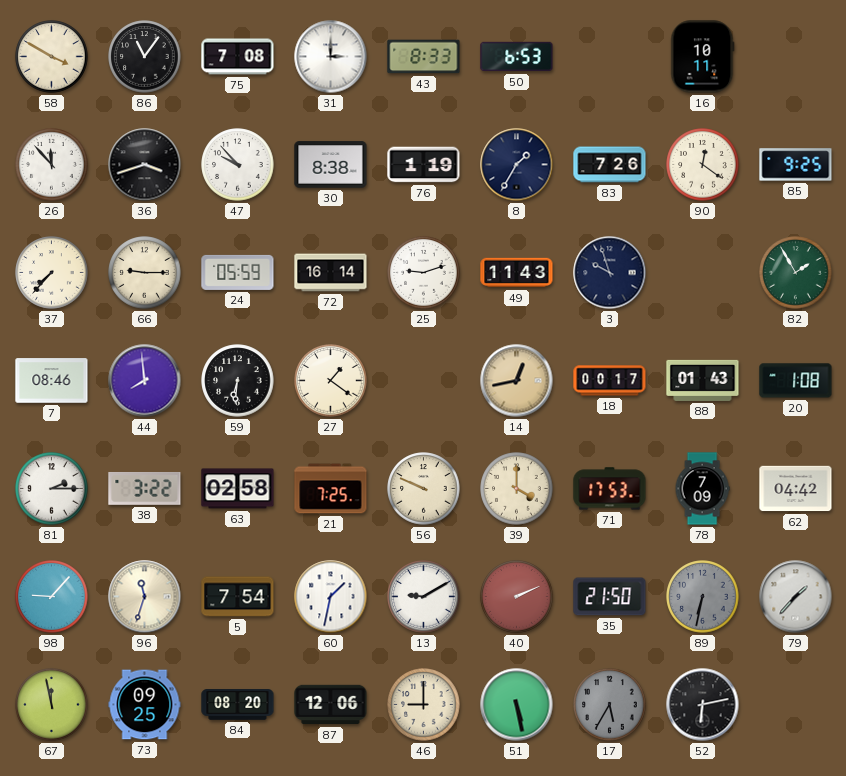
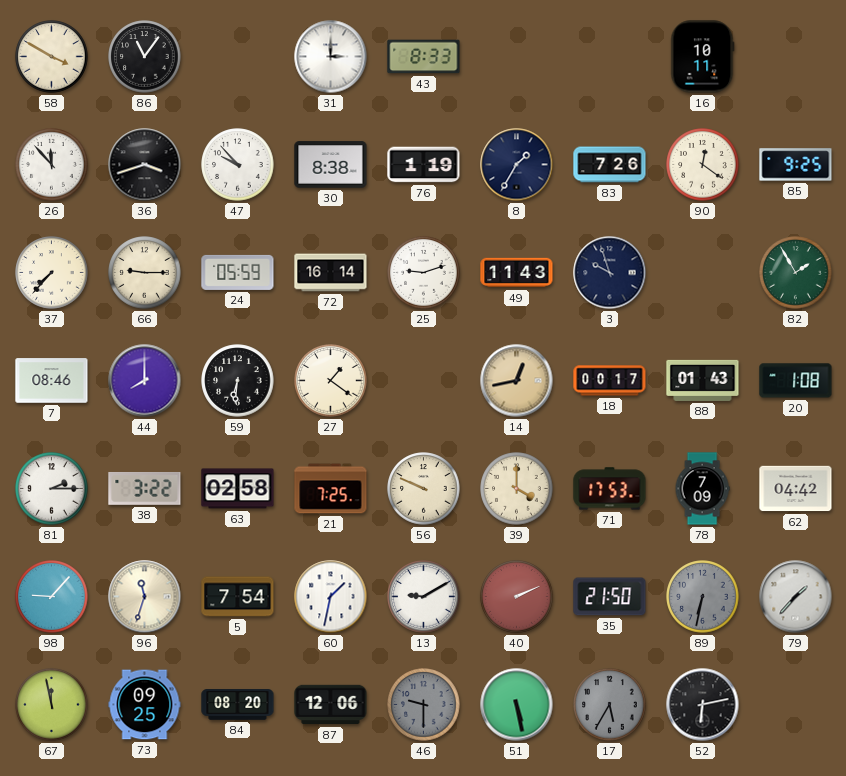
75: 7:08 -> none (238, 57)
50: 6:53 -> none (517, 57)
44: 7:59 -> 8:00 (145, 381)
46: 9:00 -> 9:30 (424, 705)
46 dial: cream -> grey (424, 705)
